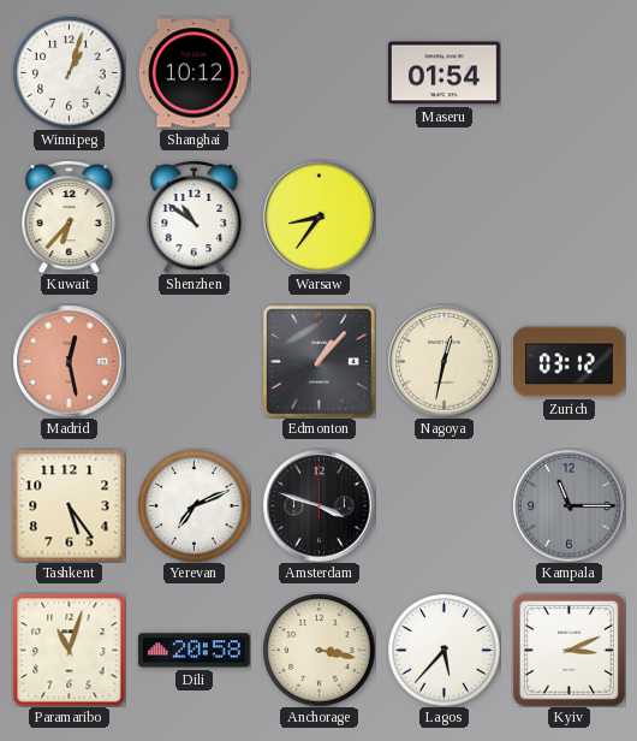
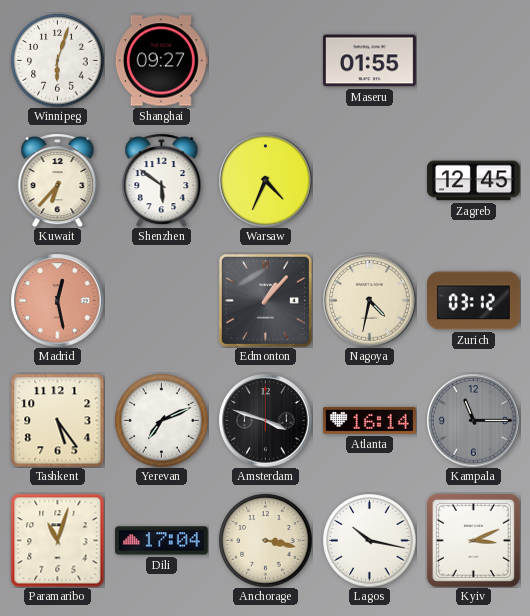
Winnipeg: 1:03 -> 6:03 (57, 60)
Shanghai: 10:12 -> 09:27 (161, 61)
Maseru: 01:54 -> 01:55 (370, 61)
Shenzhen: 10:51 -> 5:51 (162, 181)
Warsaw: 8:36 -> 4:34 (265, 180)
Zagreb: none -> 12:45 (474, 181)
Nagoya: 12:32 -> 4:32 (369, 300)
Atlanta: none -> 16:14 (370, 420)
Dili: 20:58 -> 17:04 (162, 541)
Lagos: 5:37 -> 10:17 (369, 540)
